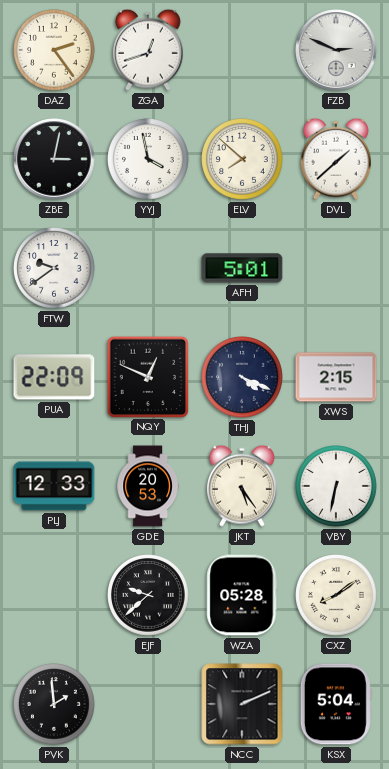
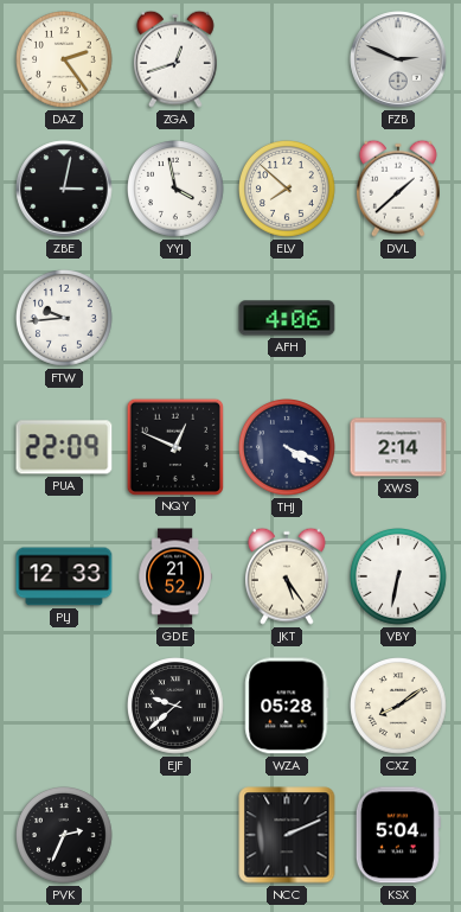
FTW: 9:39 -> 9:44 (65, 319)
AFH: 5:01 -> 4:06 (287, 318)
XWS: 2:15 -> 2:14 (398, 447)
GDE: 20:53 -> 21:52 (175, 576)
PVK: 1:59 -> 2:34 (65, 836)
